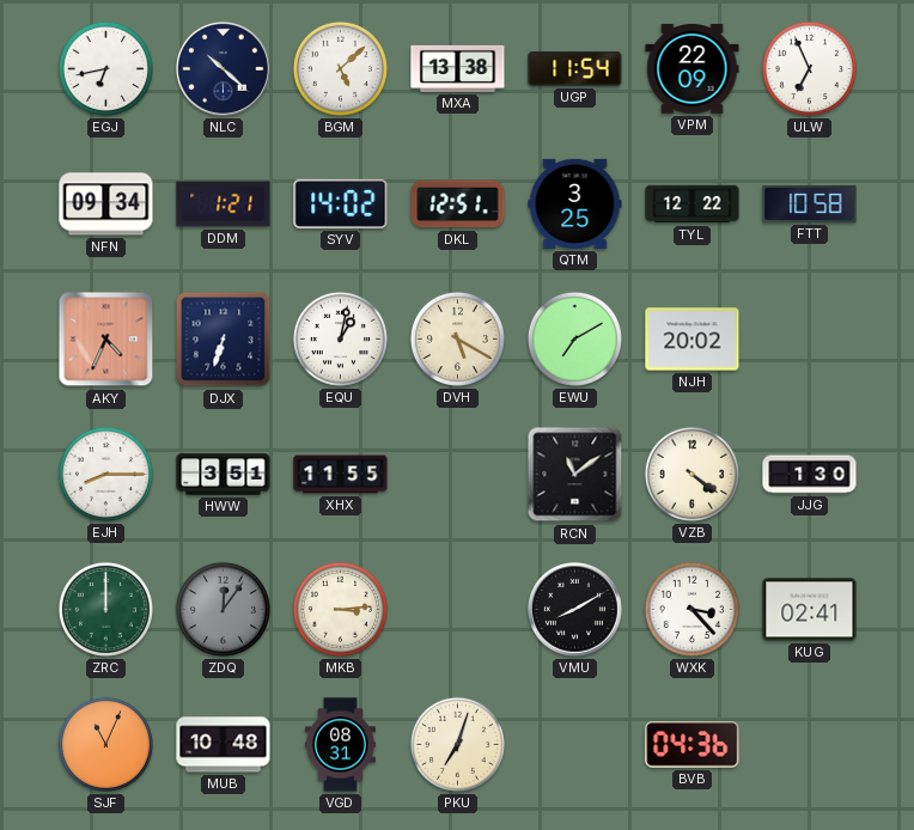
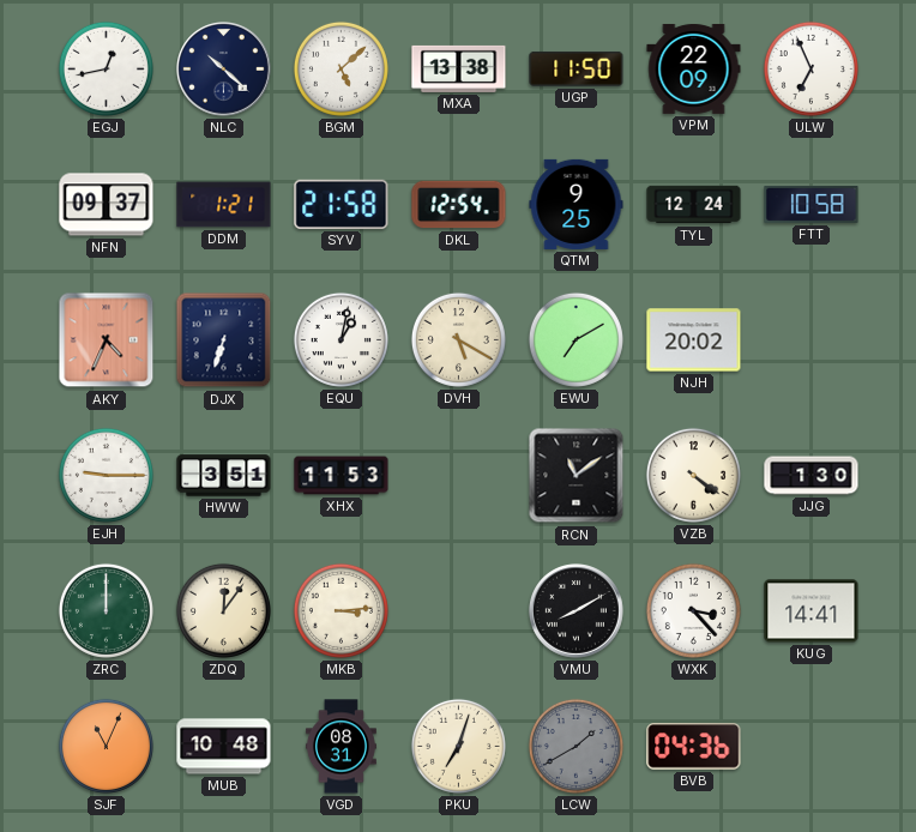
EGJ: 6:43 -> 12:43 (106, 68)
UGP: 11:54 -> 11:50 (577, 68)
NFN: 09:34 -> 09:37 (107, 205)
SYV: 14:02 -> 21:58 (342, 204)
DKL: 12:51 -> 12:54 (459, 205)
QTM: 3:25 -> 9:25 (577, 204)
TYL: 12:22 -> 12:24 (694, 205)
EJH: 8:15 -> 9:15 (106, 475)
XHX: 11:55 -> 11:53 (342, 476)
ZDQ dial: grey -> cream (223, 610)
KUG: 02:41 -> 14:41 (812, 611)
LCW: none -> 1:40 (575, 746)
